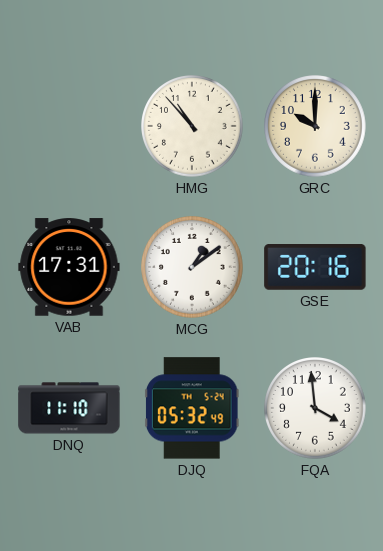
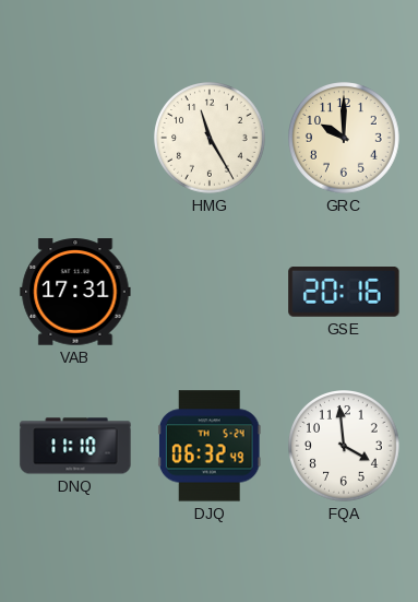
HMG: 10:53 -> 11:25 (211, 139)
MCG: 1:09 -> none (193, 268)
DJQ: 05:32 -> 06:32 (210, 446)
